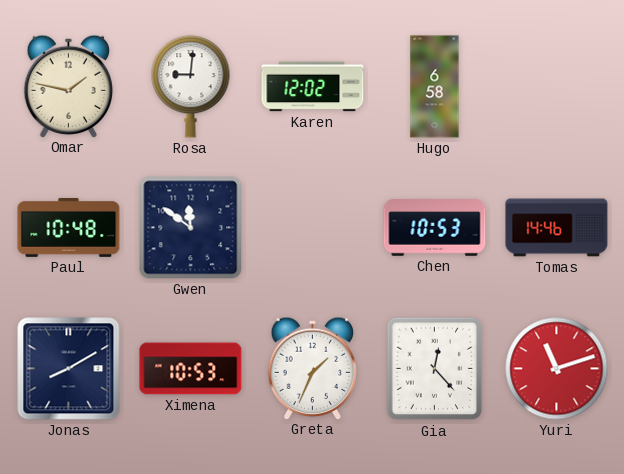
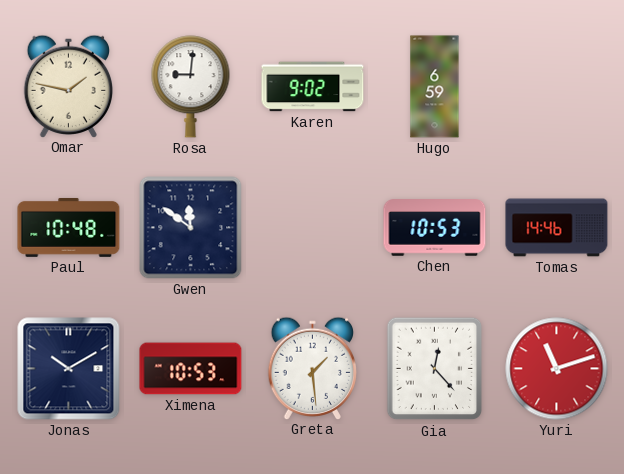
Karen: 12:02 -> 9:02 (313, 87)
Hugo: 6:58 -> 6:59 (435, 87)
Jonas: 8:10 -> 10:10 (69, 369)
Greta: 1:34 -> 1:29 (312, 368)
